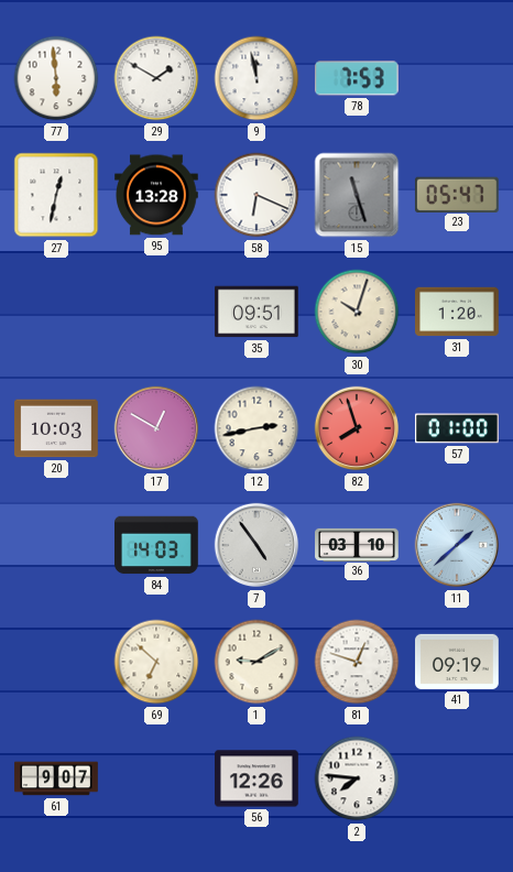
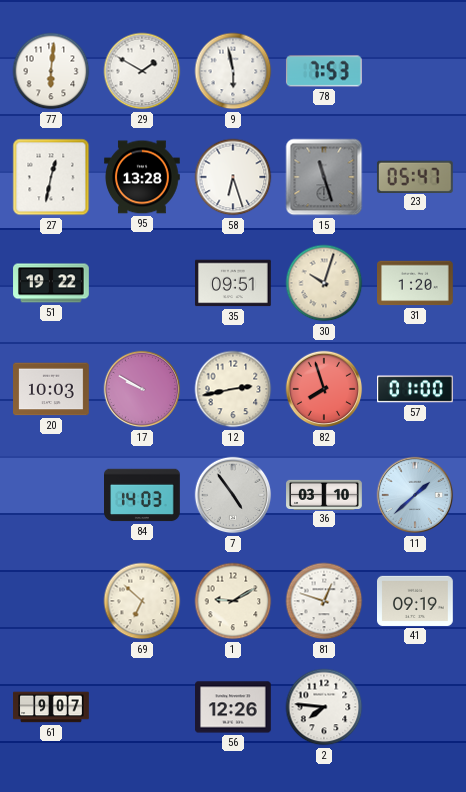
77: 5:59 -> 6:01 (51, 71)
9: 11:58 -> 5:58 (233, 71)
58: 6:19 -> 6:27 (233, 177)
51: none -> 19:22 (51, 283)
17: 12:50 -> 9:50 (142, 389)
